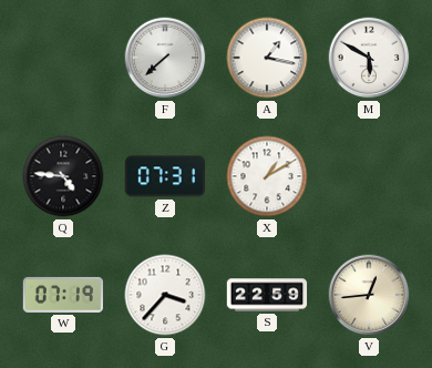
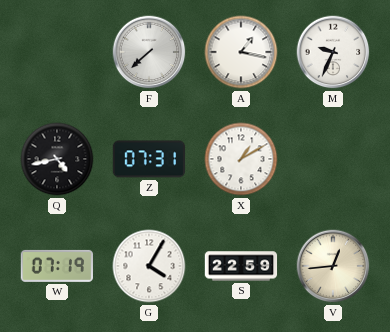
M: 5:50 -> 9:34 (333, 52)
Q: 4:46 -> 4:43 (57, 159)
G: 3:37 -> 4:05 (149, 266)
